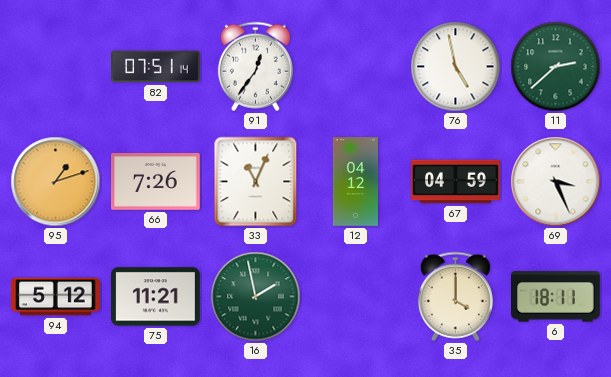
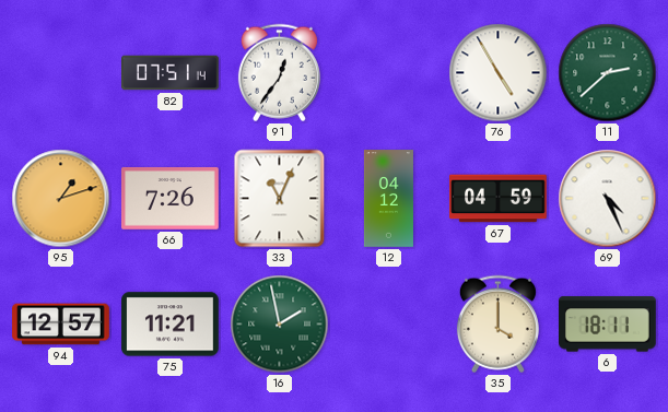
76: 4:58 -> 4:55 (499, 73)
69: 3:26 -> 4:26 (608, 199)
94: 5:12 -> 12:57 (61, 325)
